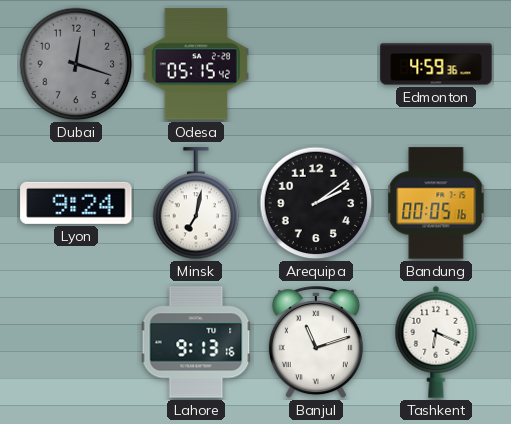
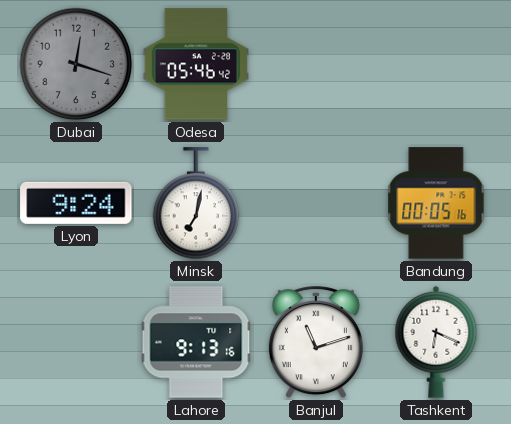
Odesa: 05:15 -> 05:46 (196, 64)
Edmonton: 4:59 -> none (436, 64)
Arequipa: 2:09 -> none (316, 203)
